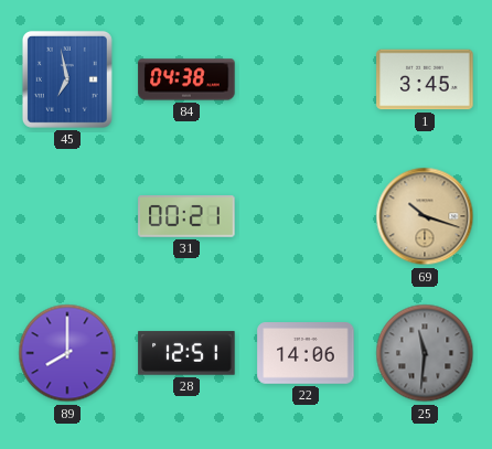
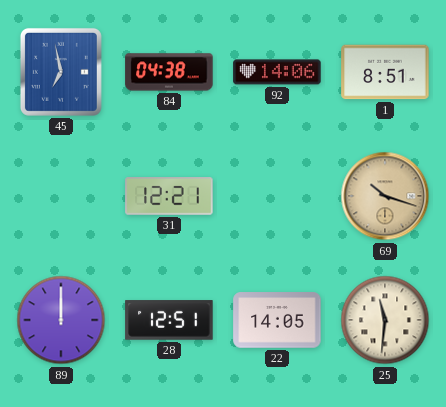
92: none -> 14:06 (277, 72)
1: 3:45 -> 8:51 (385, 72)
31: 00:21 -> 12:21 (169, 196)
89: 8:00 -> 12:00 (61, 320)
22: 14:06 -> 14:05 (277, 320)
25 dial: grey -> cream (385, 320)
